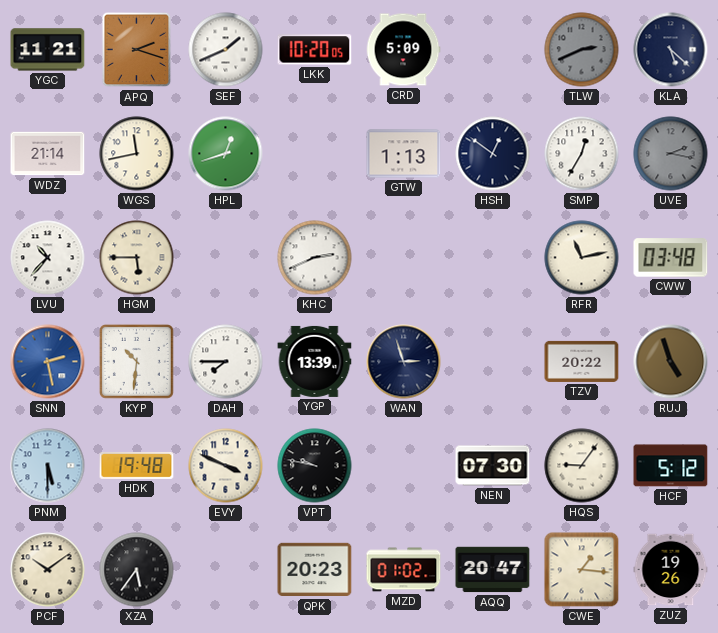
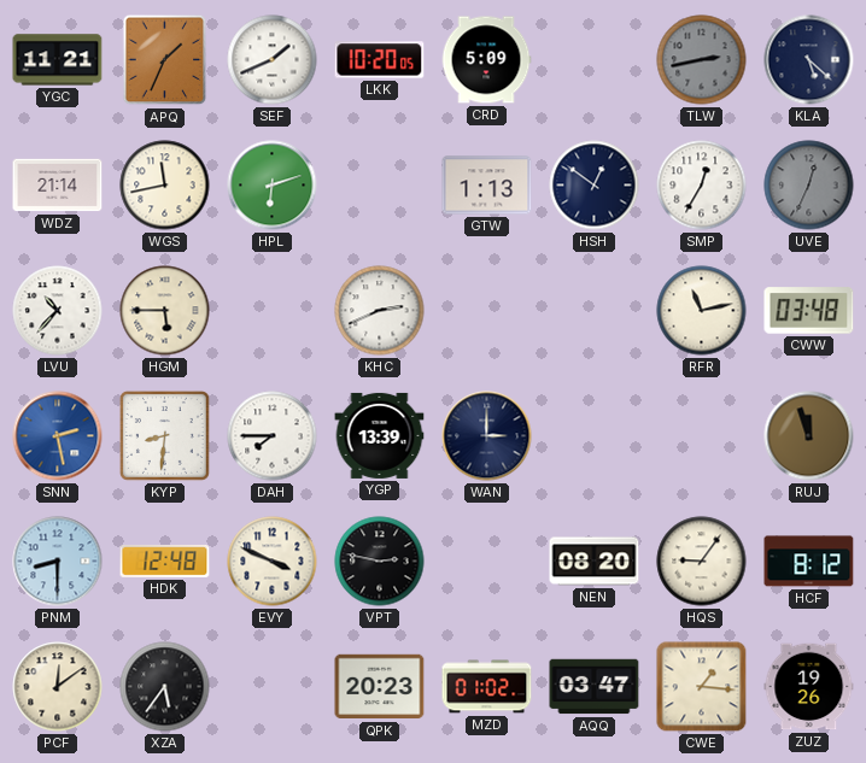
APQ: 2:18 -> 1:34 (165, 60)
TLW: 2:41 -> 2:43 (702, 60)
HPL: 12:42 -> 6:12 (273, 186)
UVE: 2:17 -> 12:34 (809, 186)
KYP: 10:31 -> 8:31 (164, 435)
WAN: 2:57 -> 3:00 (487, 436)
TZV: 20:22 -> none (582, 361)
RUJ: 4:57 -> 11:57 (809, 436)
PNM: 5:30 -> 8:30 (58, 562)
HDK: 19:48 -> 12:48 (165, 560)
VPT: 9:47 -> 2:47 (380, 562)
NEN: 07:30 -> 08:20 (595, 562)
HCF: 5:12 -> 8:12 (809, 562)
PCF: 10:09 -> 12:09 (58, 687)
AQQ: 20:47 -> 03:47 (595, 687)
